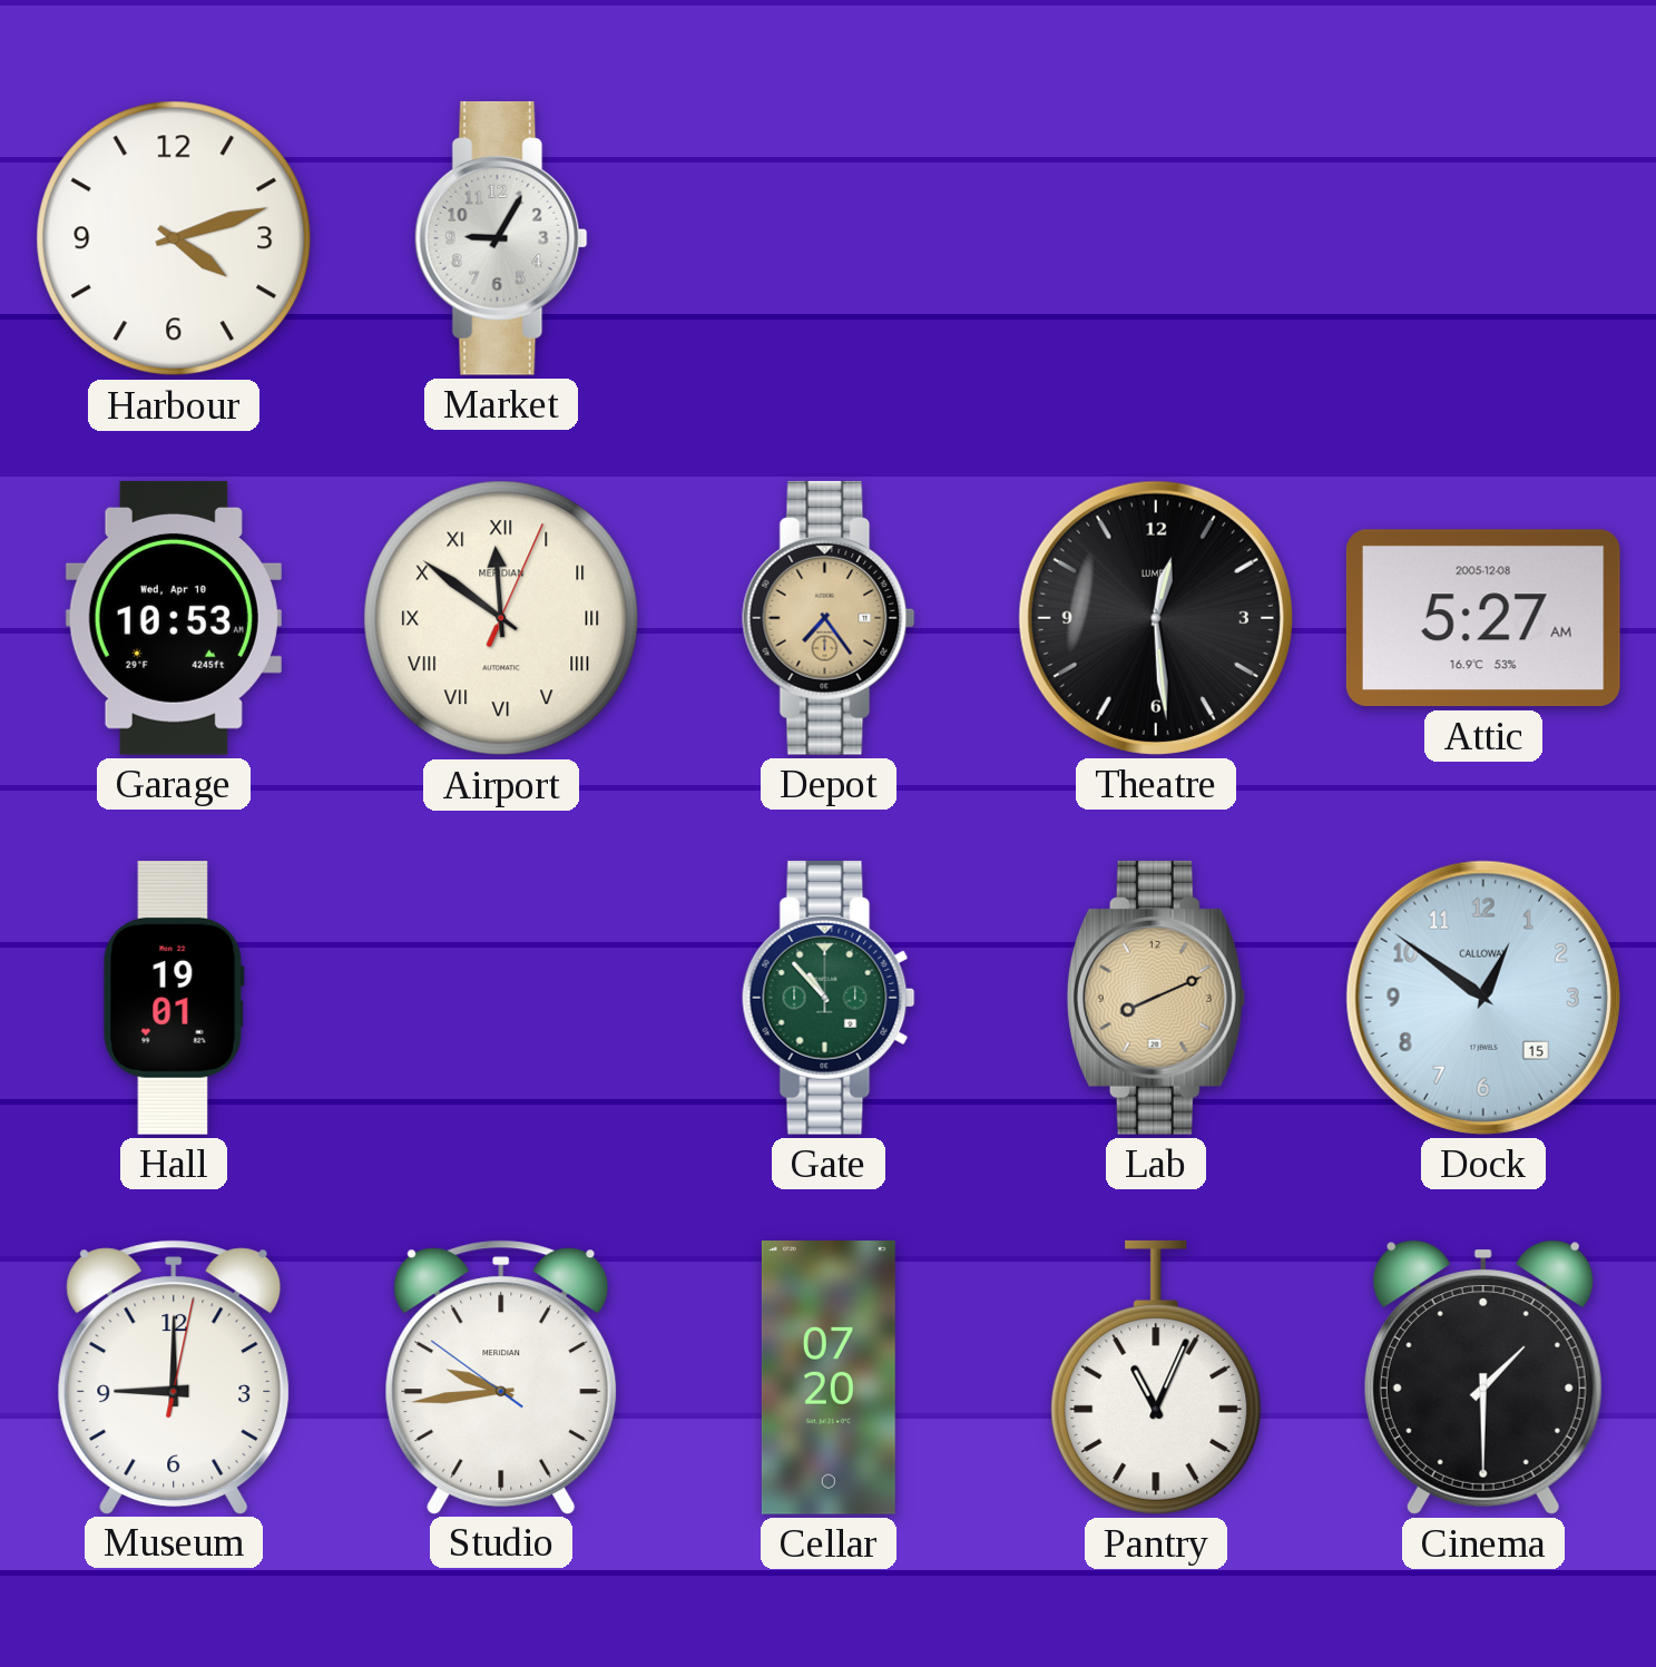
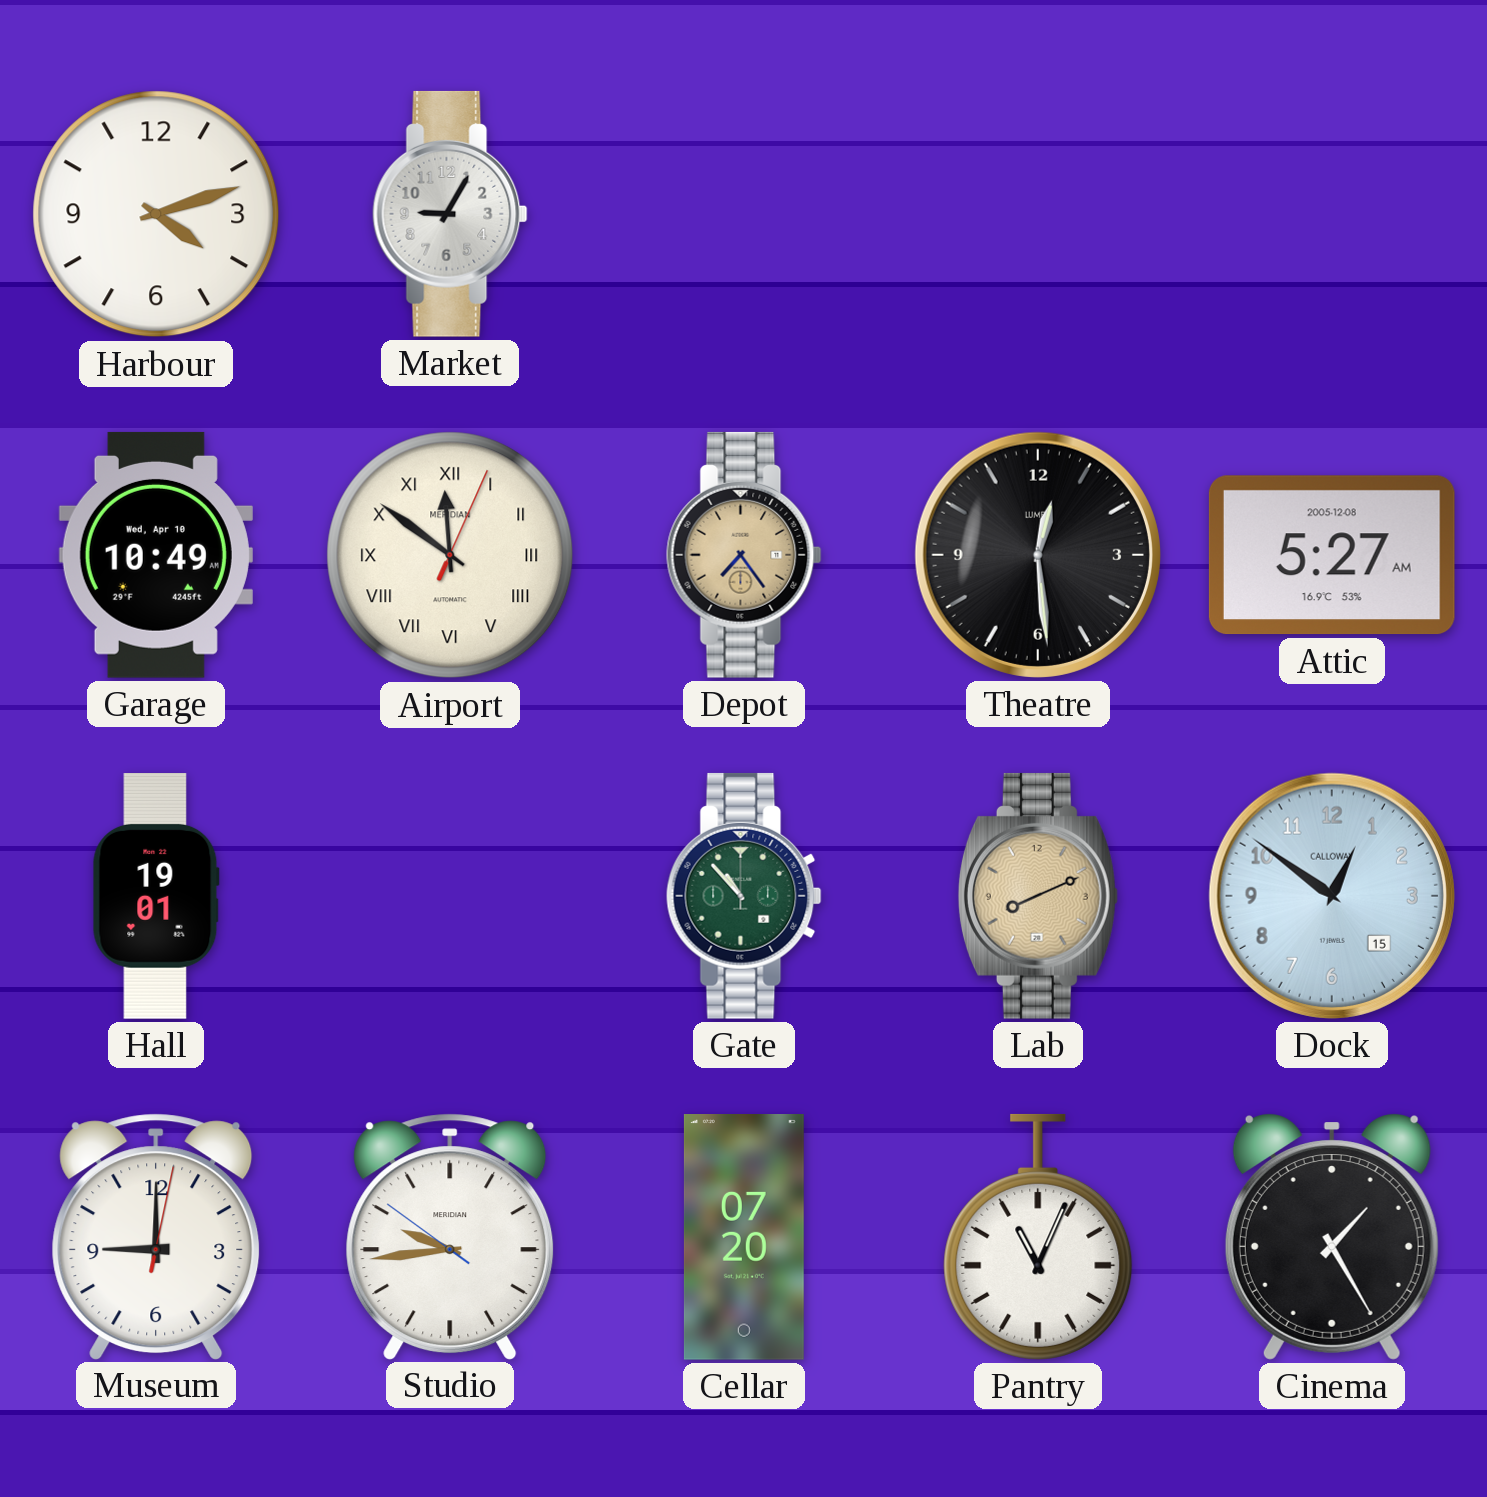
Garage: 10:53 -> 10:49 (156, 555)
Cinema: 1:30 -> 1:25 (1332, 1237)
